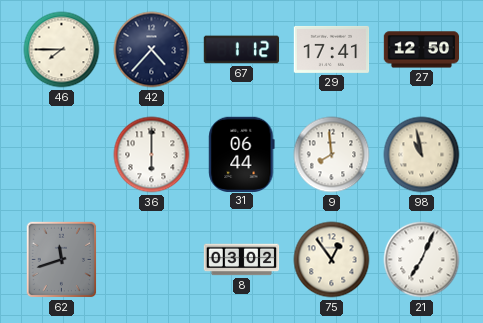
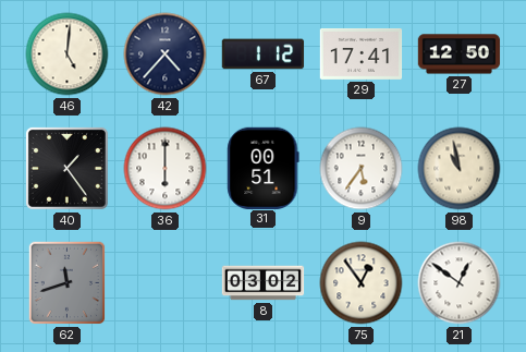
46: 7:45 -> 5:01 (68, 54)
40: none -> 1:24 (66, 168)
31: 06:44 -> 00:51 (264, 168)
9: 7:59 -> 5:36 (362, 169)
21: 7:04 -> 12:51 (460, 283)
